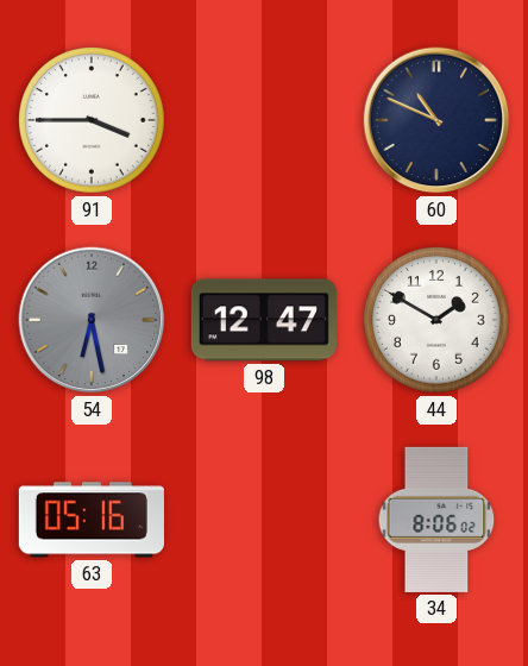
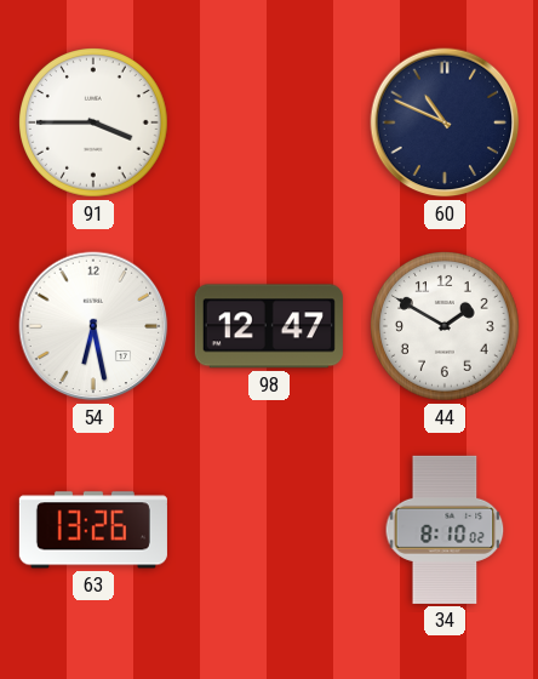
54 dial: grey -> white (93, 326)
63: 05:16 -> 13:26 (93, 530)
34: 8:06 -> 8:10 (445, 530)
